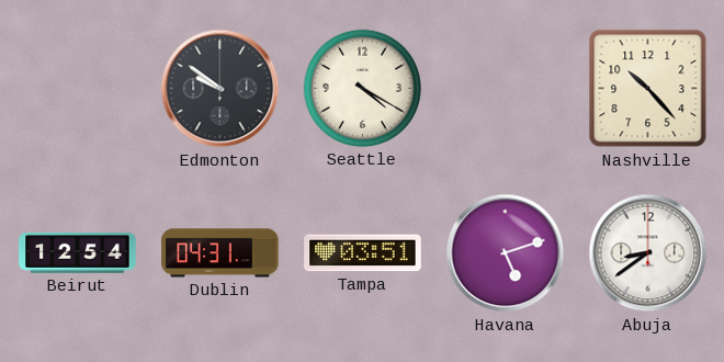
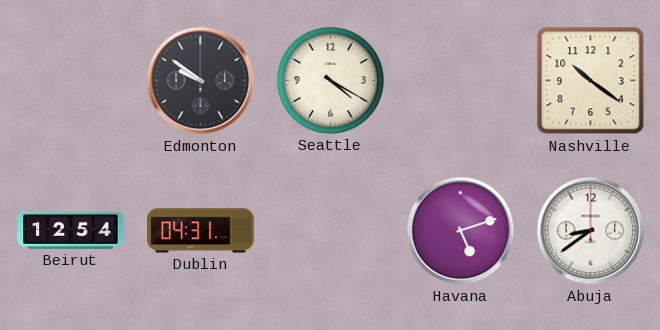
Nashville: 10:23 -> 10:21 (591, 81)
Tampa: 03:51 -> none (363, 253)
